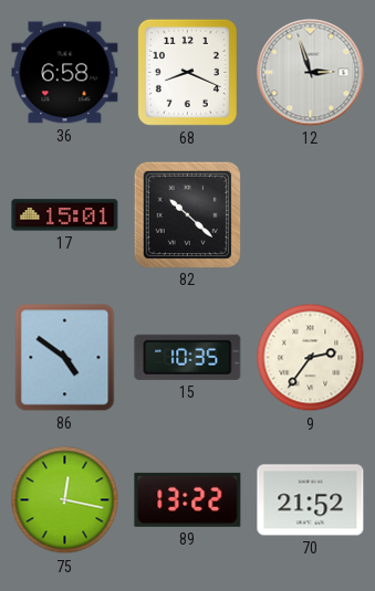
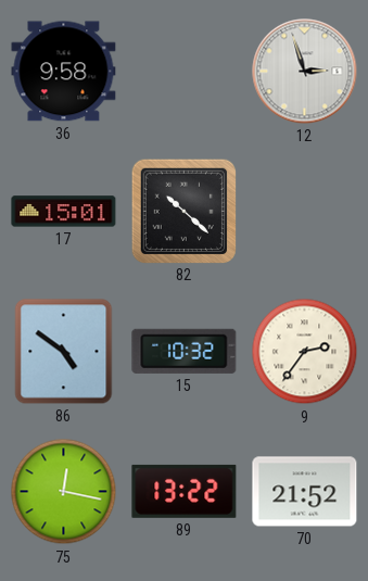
36: 6:58 -> 9:58 (64, 72)
68: 8:19 -> none (187, 72)
15: 10:35 -> 10:32 (185, 351)
